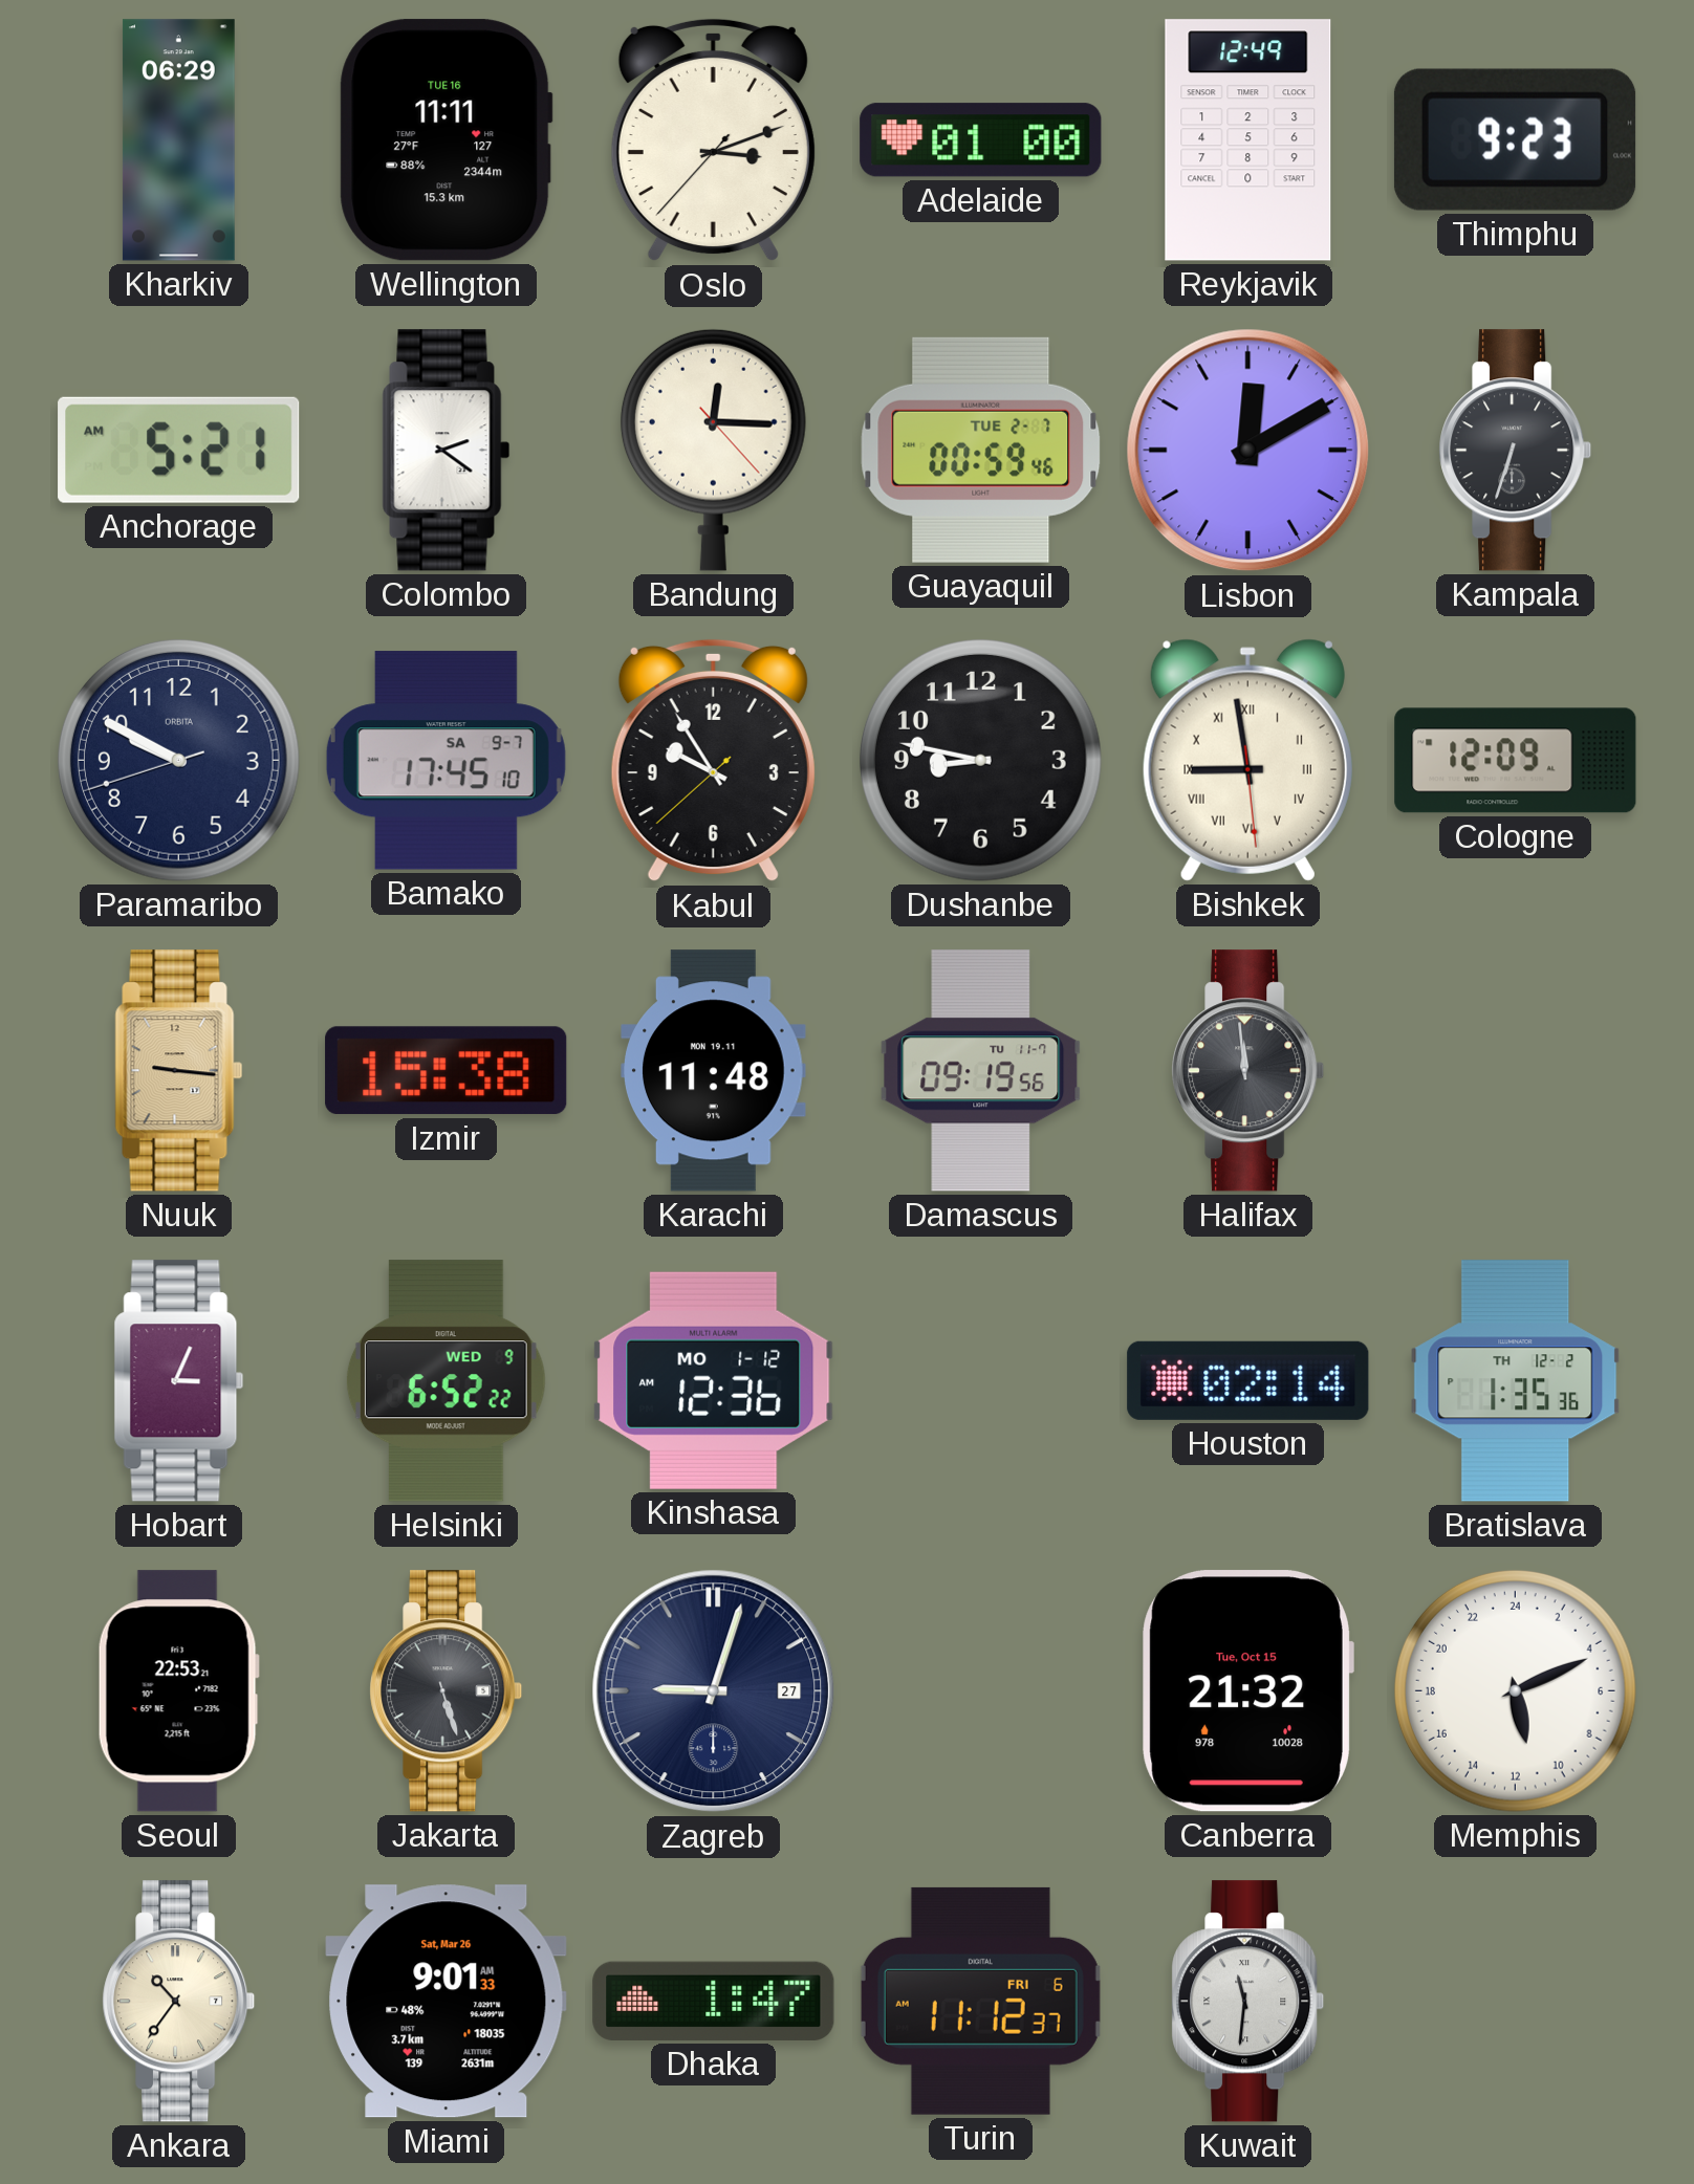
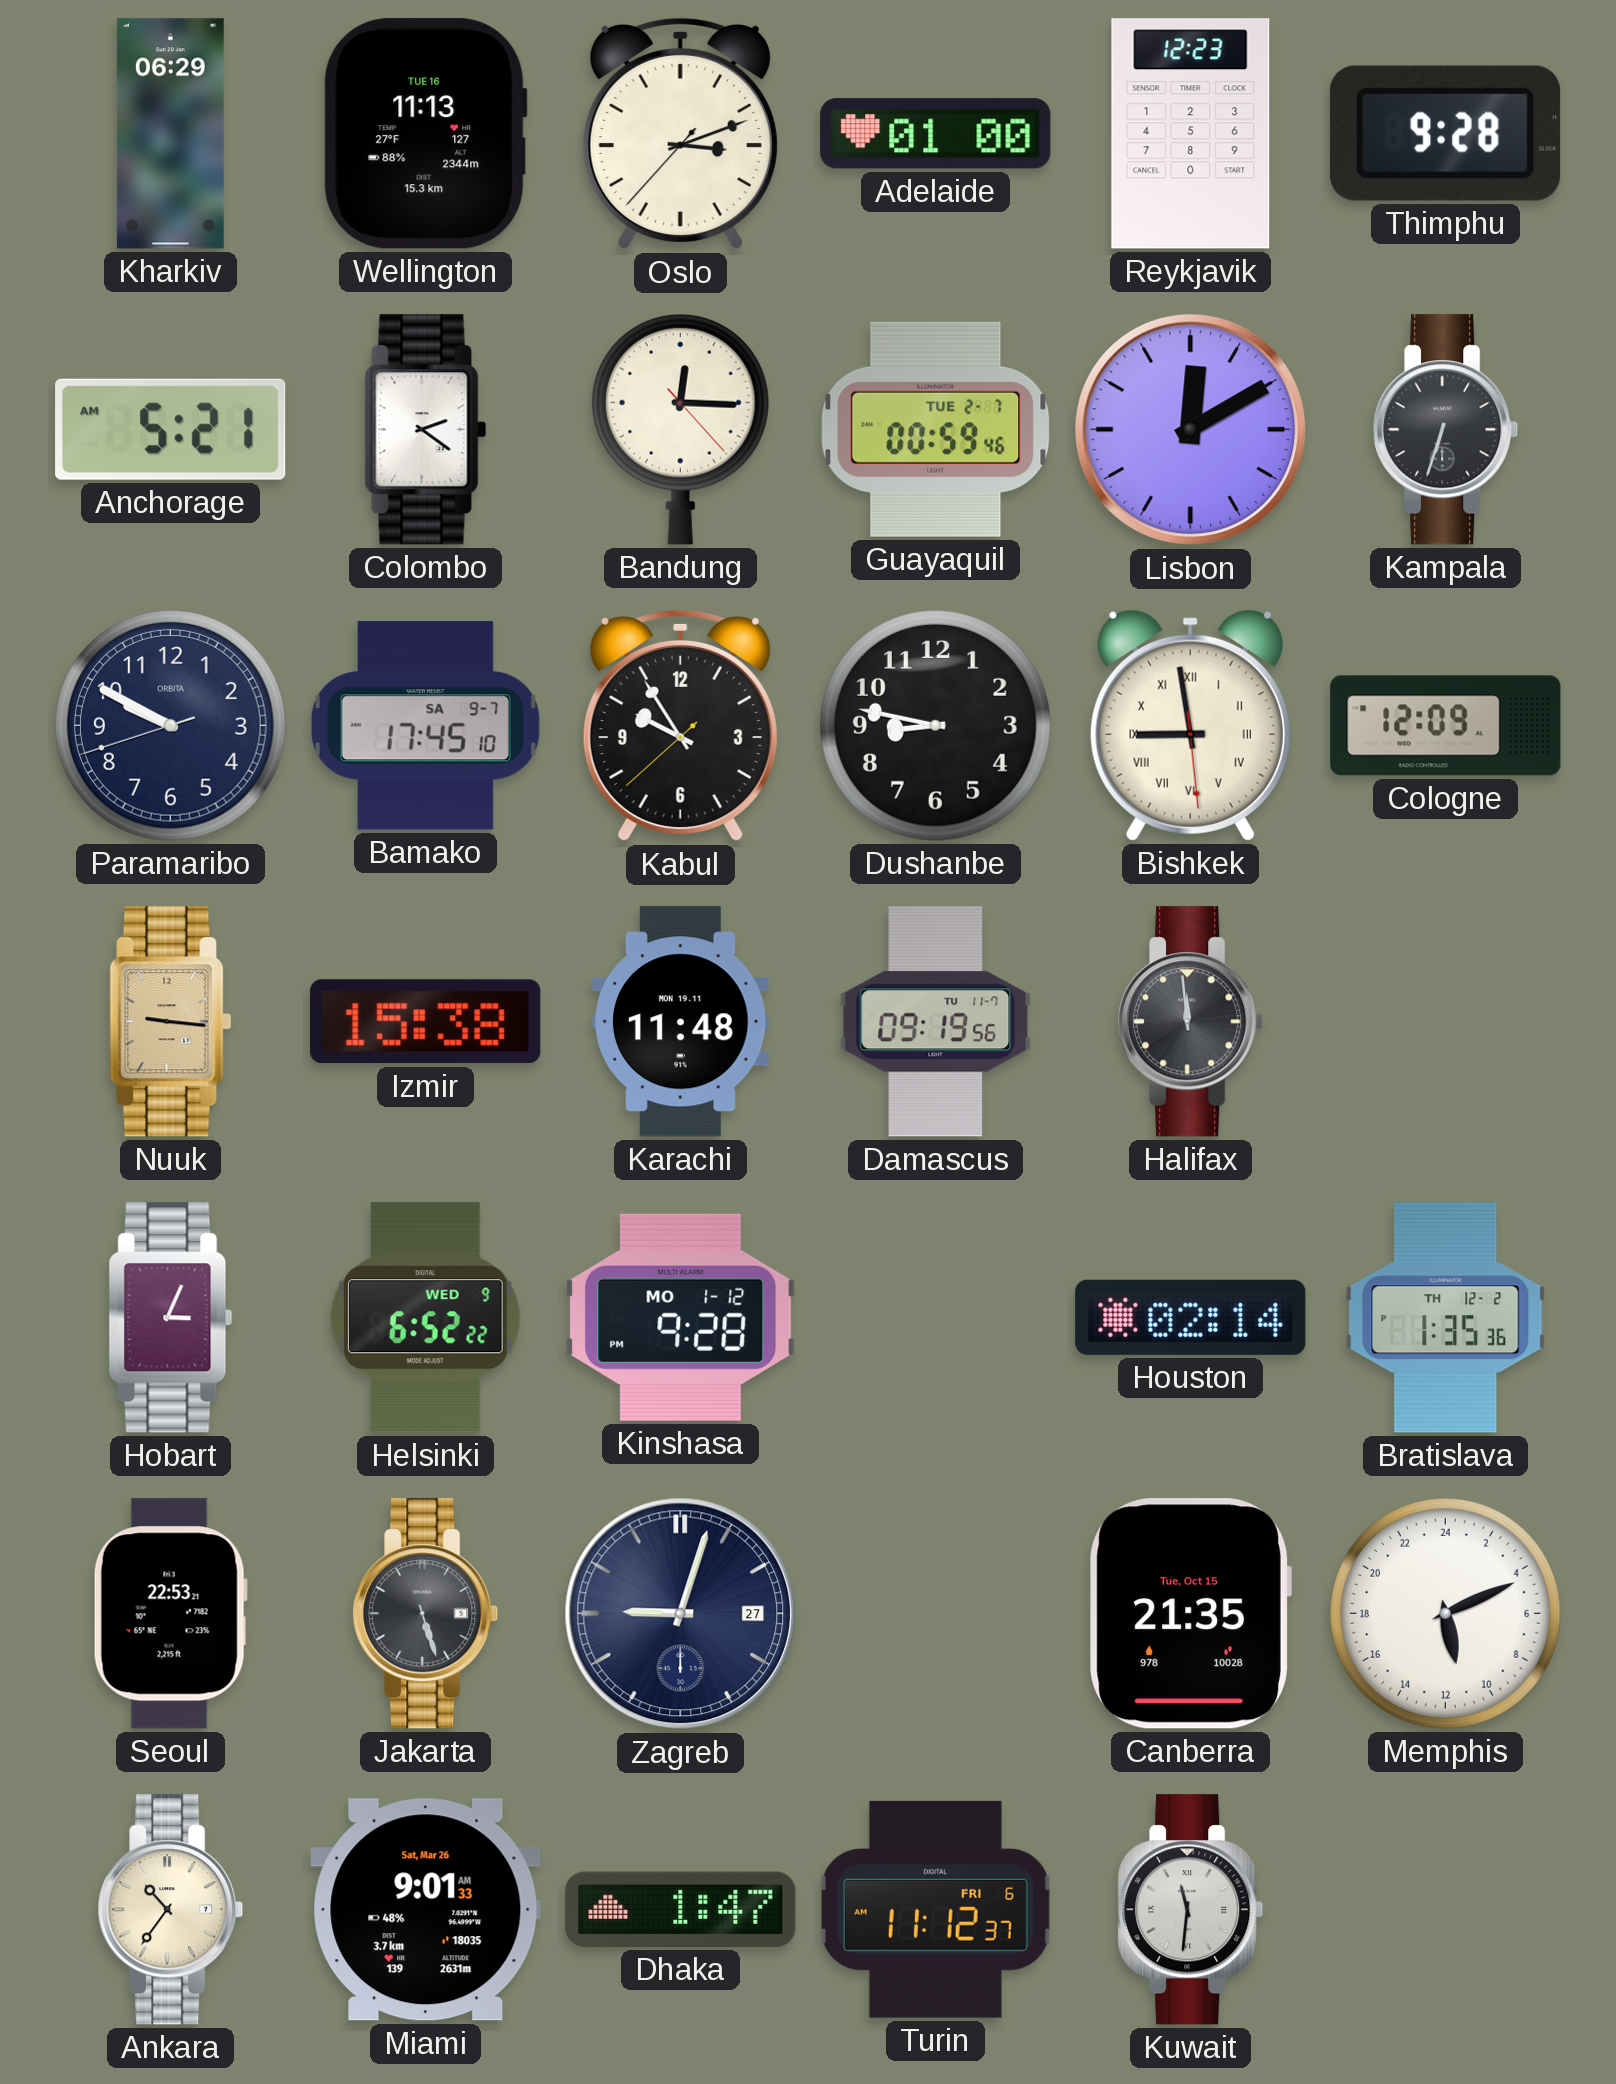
Wellington: 11:11 -> 11:13 (425, 134)
Reykjavik: 12:49 -> 12:23 (1191, 134)
Thimphu: 9:23 -> 9:28 (1445, 133)
Kinshasa: 12:36 -> 9:28 (681, 1317)
Canberra: 21:32 -> 21:35 (1190, 1614)
